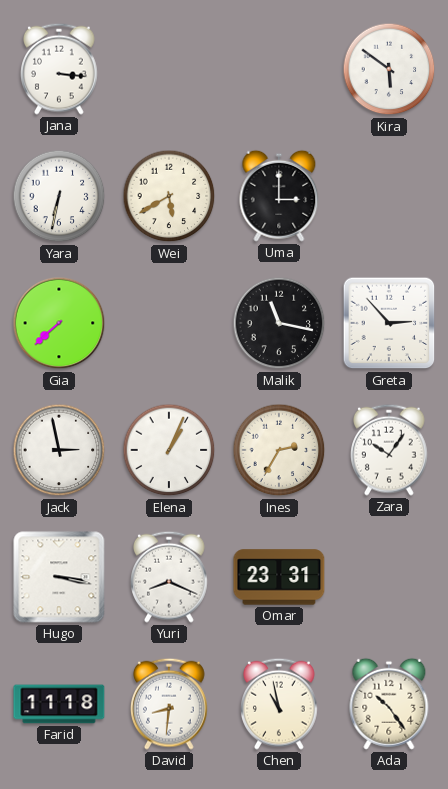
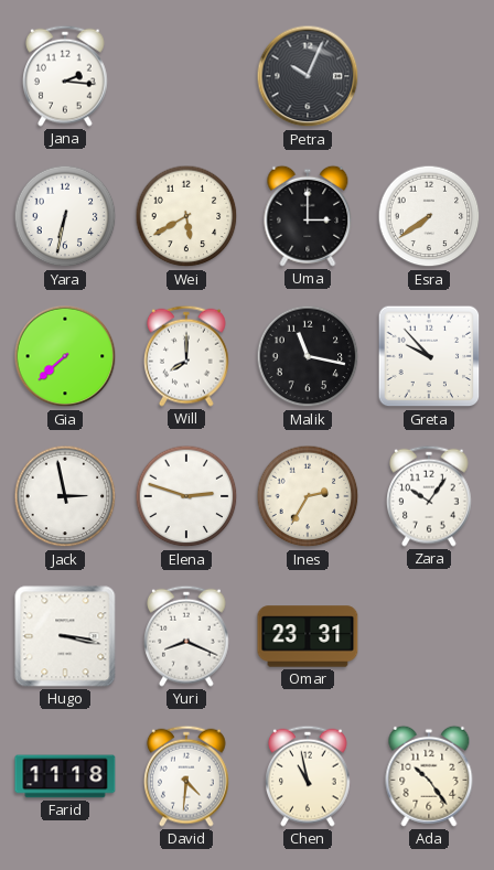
Jana: 3:16 -> 2:16 (66, 76)
Petra: none -> 10:04 (308, 76)
Kira: 5:51 -> none (389, 69)
Esra: none -> 7:39 (429, 216)
Will: none -> 8:00 (187, 356)
Greta: 2:53 -> 9:53 (429, 356)
Elena: 1:04 -> 2:48 (186, 496)
David: 8:31 -> 4:31 (187, 776)
